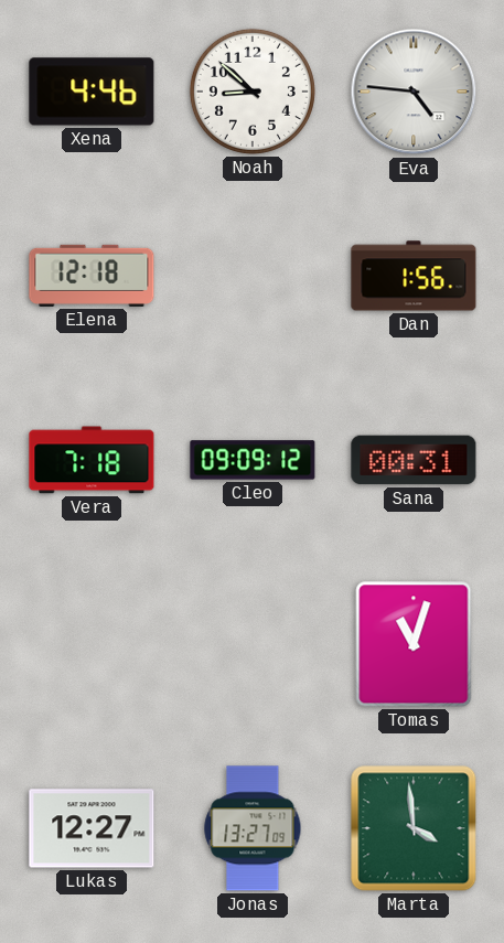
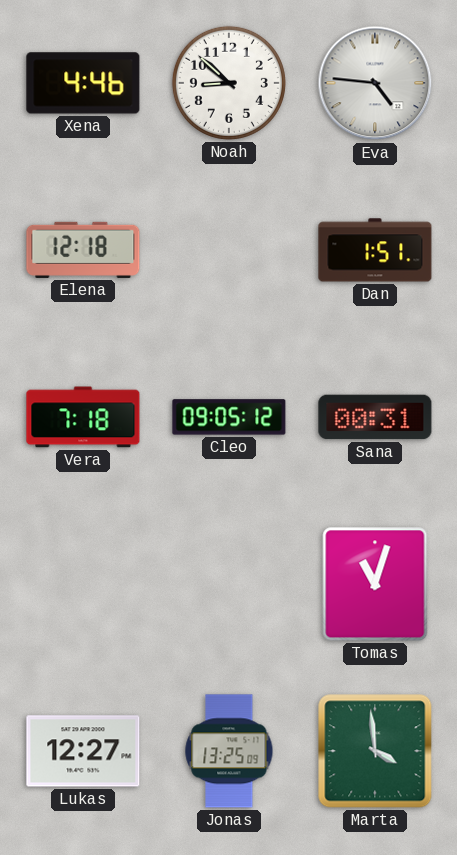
Dan: 1:56 -> 1:51 (375, 250)
Cleo: 09:09 -> 09:05 (229, 417)
Jonas: 13:27 -> 13:25 (229, 751)
